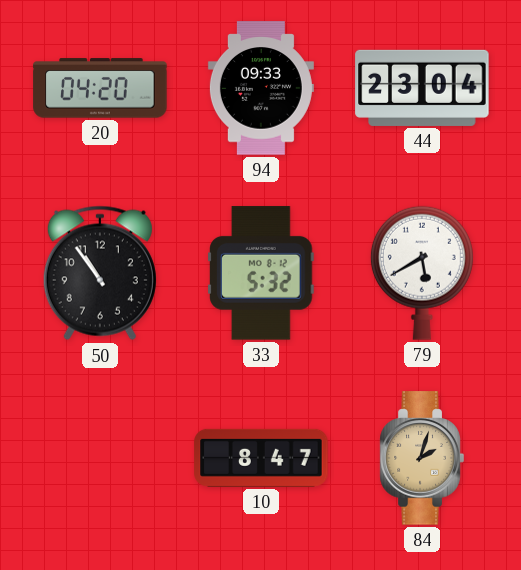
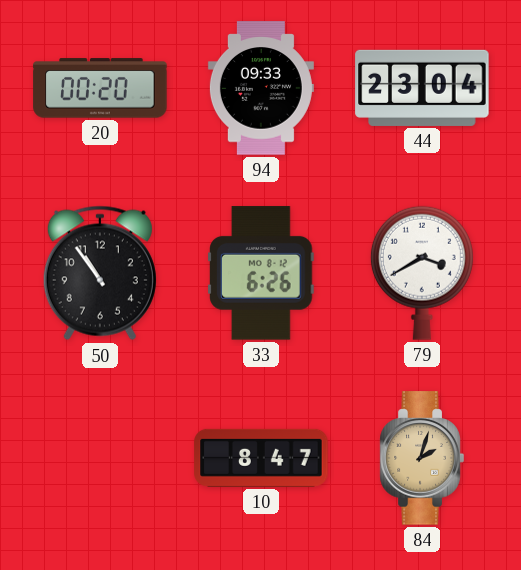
20: 04:20 -> 00:20 (100, 88)
33: 5:32 -> 6:26 (261, 273)
79: 5:40 -> 3:40 (422, 273)
